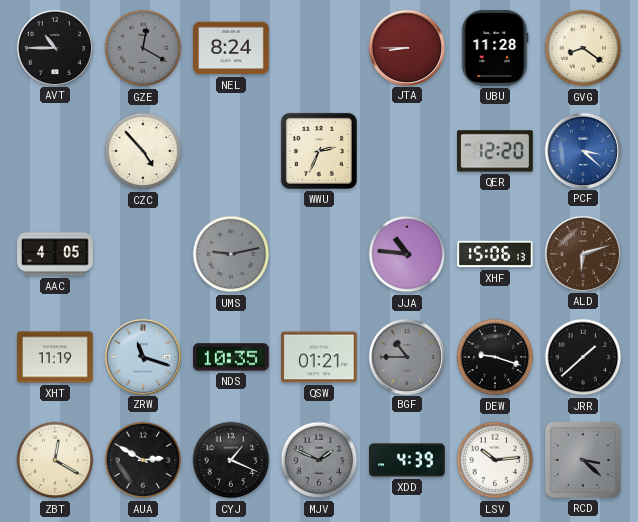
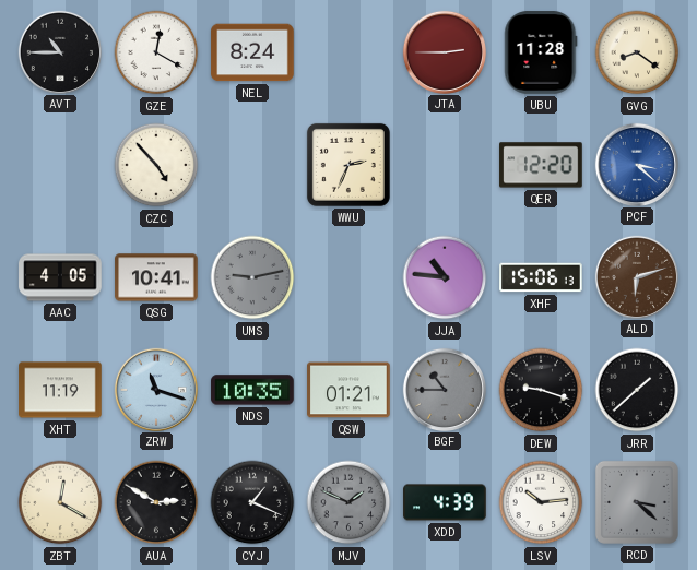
GZE dial: grey -> white (156, 52)
JTA: 8:45 -> 2:45 (444, 51)
QSG: none -> 10:41 (156, 277)
